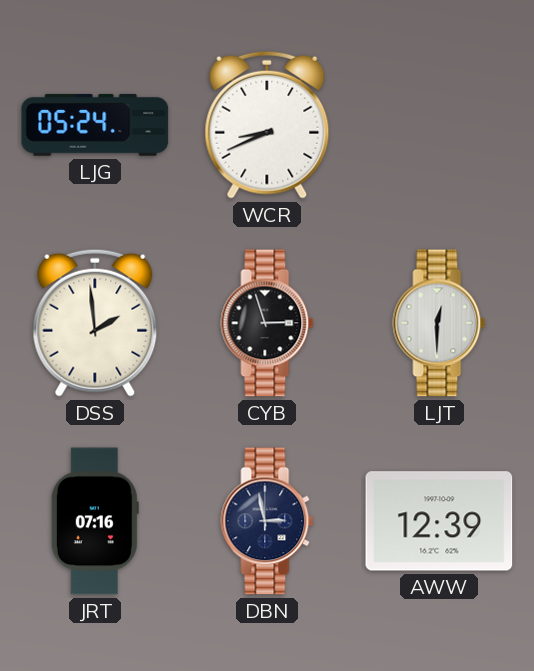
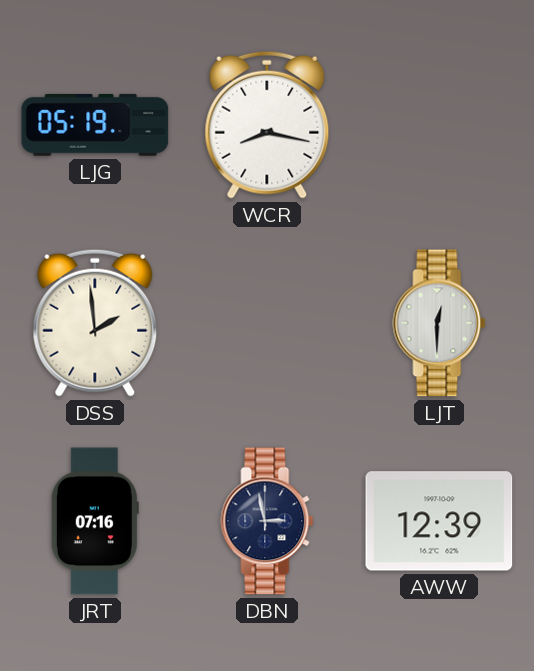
LJG: 05:24 -> 05:19 (95, 125)
WCR: 8:41 -> 8:17 (267, 125)
CYB: 2:57 -> none (267, 323)
